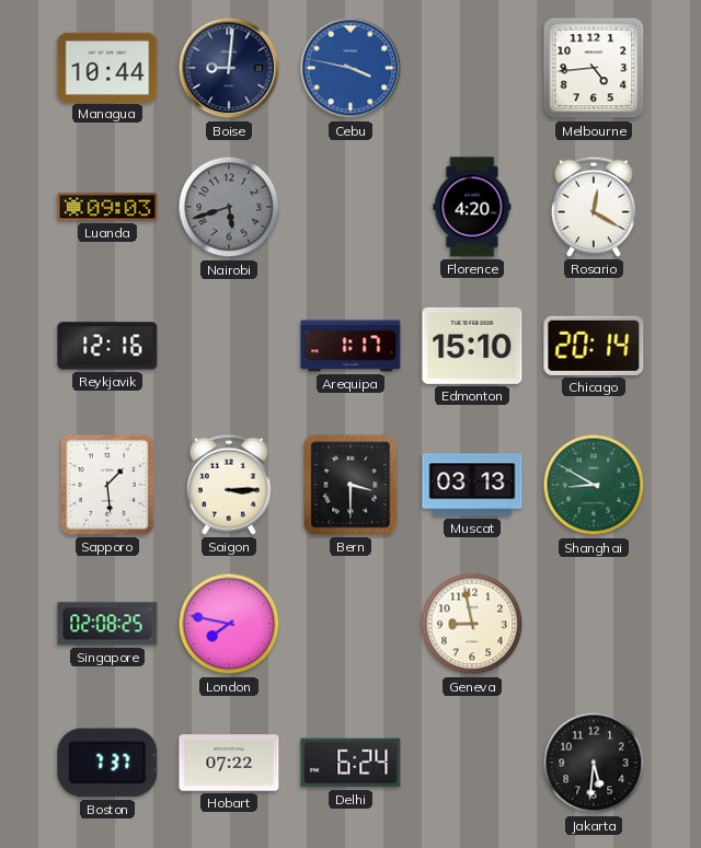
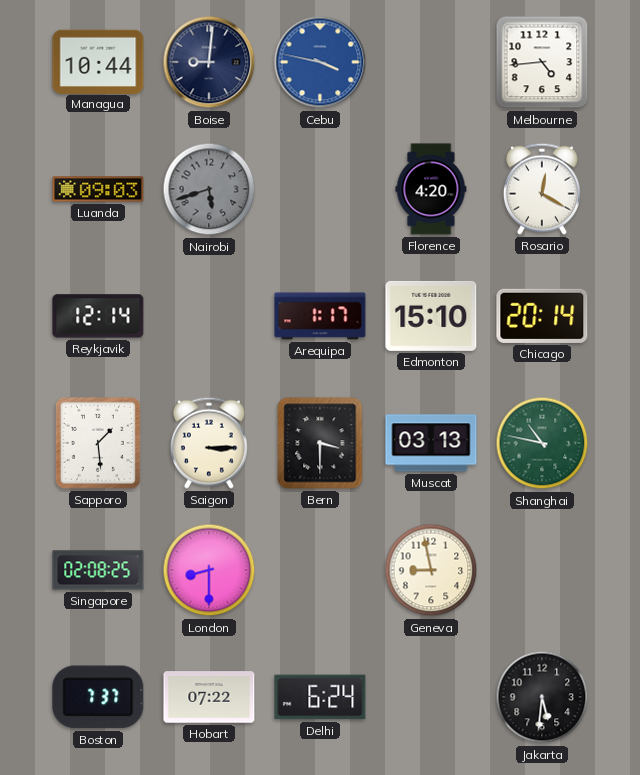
Reykjavik: 12:16 -> 12:14 (98, 316)
Shanghai: 8:50 -> 10:47 (542, 443)
London: 7:47 -> 8:30 (209, 570)
